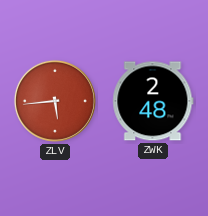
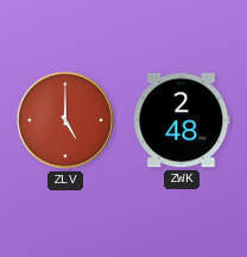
ZLV: 5:44 -> 5:00 (65, 120)
